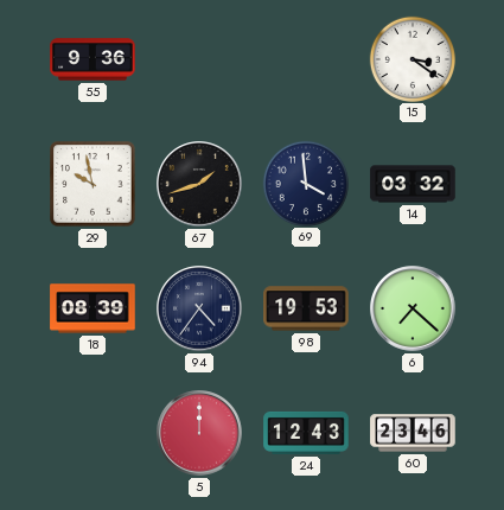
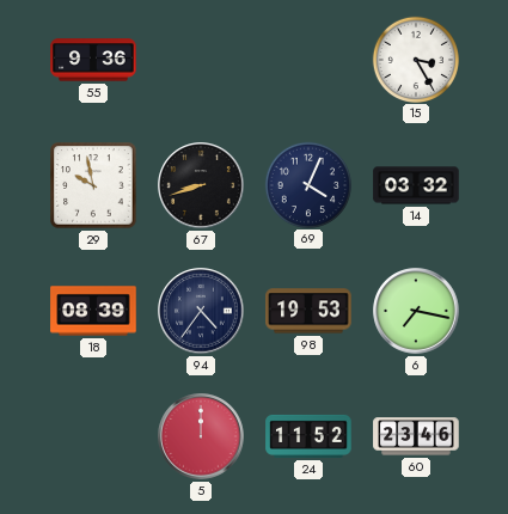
15: 3:21 -> 3:25 (415, 59)
67: 1:42 -> 8:42 (201, 185)
69: 3:59 -> 4:04 (307, 184)
6: 7:22 -> 7:17 (416, 311)
24: 12:43 -> 11:52 (308, 436)
